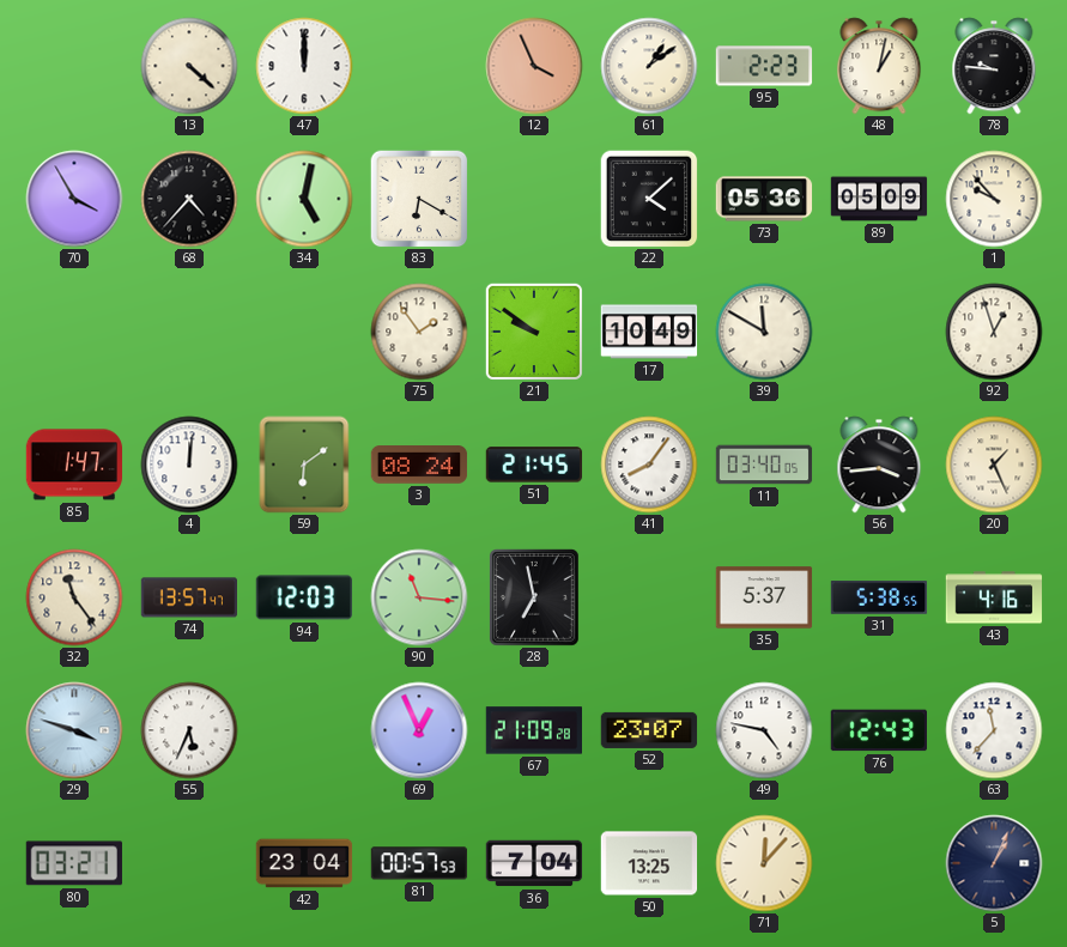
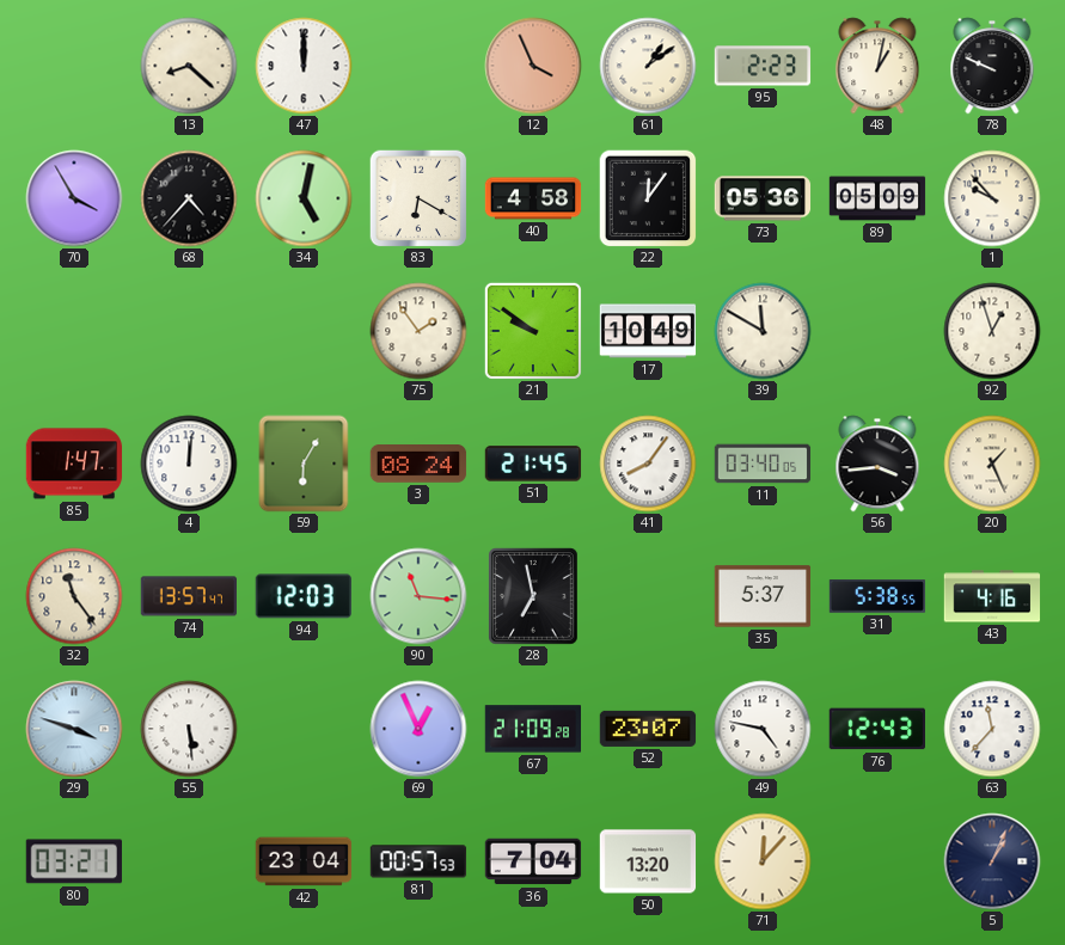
13: 4:22 -> 8:22 (189, 66)
78: 9:46 -> 9:49 (992, 66)
40: none -> 4:58 (533, 198)
22: 4:08 -> 12:06 (648, 198)
59: 6:09 -> 6:05 (304, 464)
55: 5:34 -> 5:29 (189, 729)
50: 13:25 -> 13:20 (648, 861)
